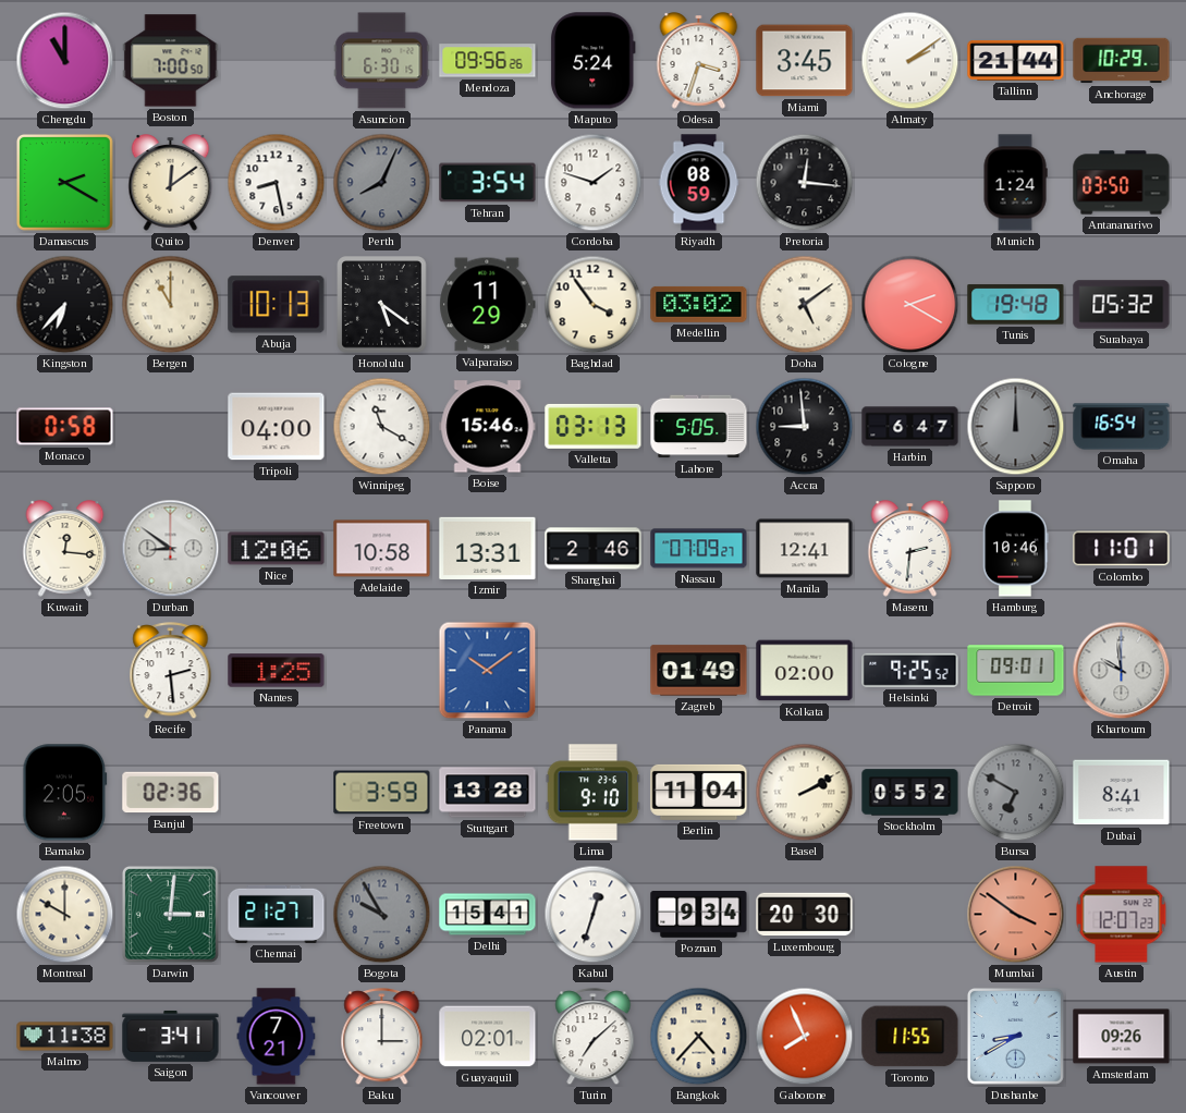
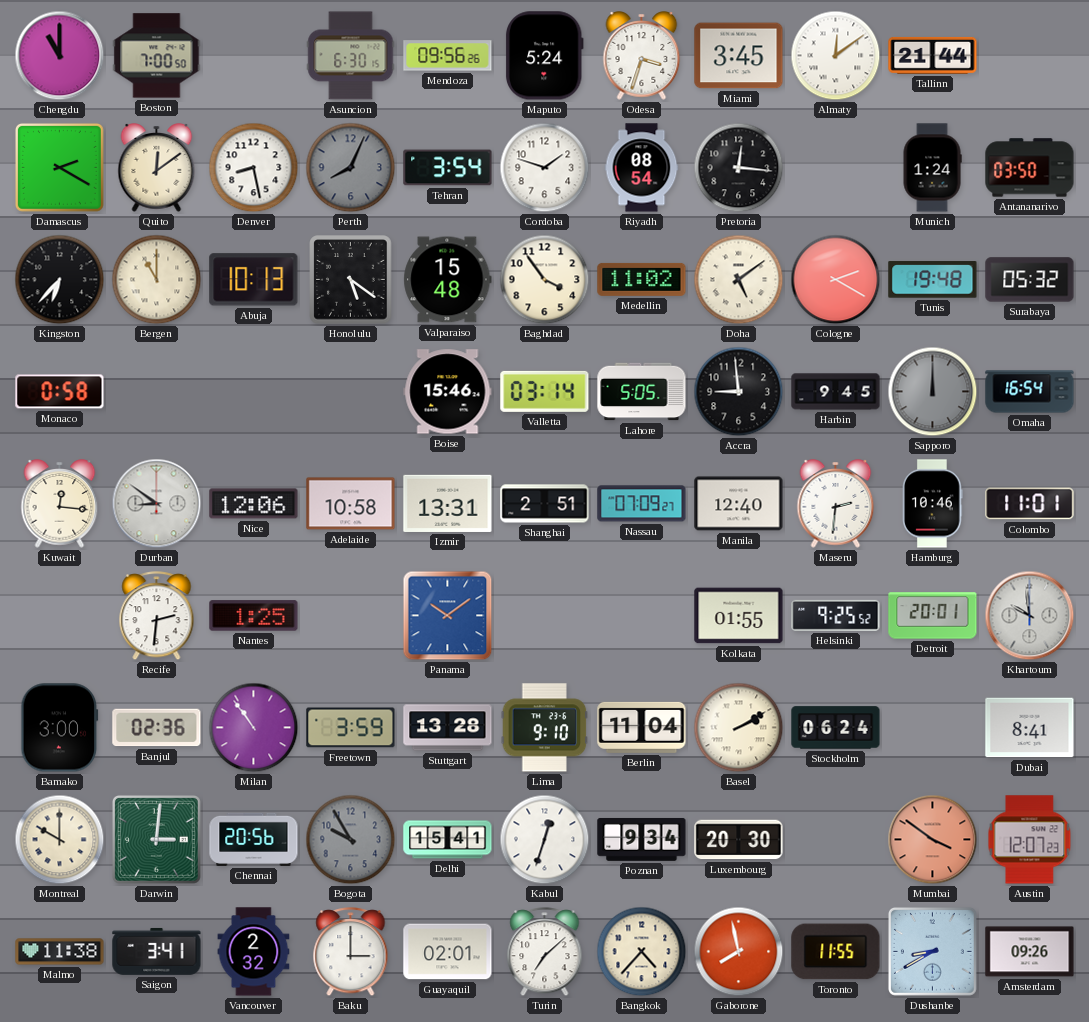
Almaty: 2:09 -> 12:09 (836, 56)
Anchorage: 10:29 -> none (1122, 61)
Riyadh: 08:59 -> 08:54 (642, 168)
Valparaiso: 11:29 -> 15:48 (448, 280)
Medellin: 03:02 -> 11:02 (642, 279)
Tripoli: 04:00 -> none (277, 427)
Winnipeg: 11:20 -> none (382, 427)
Valletta: 03:13 -> 03:14 (545, 391)
Harbin: 6:47 -> 9:45 (836, 392)
Shanghai: 2:46 -> 2:51 (545, 504)
Manila: 12:41 -> 12:40 (739, 504)
Recife: 2:29 -> 2:31 (157, 616)
Zagreb: 01:49 -> none (699, 671)
Kolkata: 02:00 -> 01:55 (739, 616)
Detroit: 09:01 -> 20:01 (933, 616)
Bamako: 2:05 -> 3:00 (60, 728)
Milan: none -> 10:54 (254, 728)
Stockholm: 05:52 -> 06:24 (836, 728)
Bursa: 6:50 -> none (1016, 793)
Chennai: 21:27 -> 20:56 (254, 839)
Vancouver: 7:21 -> 2:32 (254, 952)
Gaborone: 7:56 -> 7:58 (739, 952)
